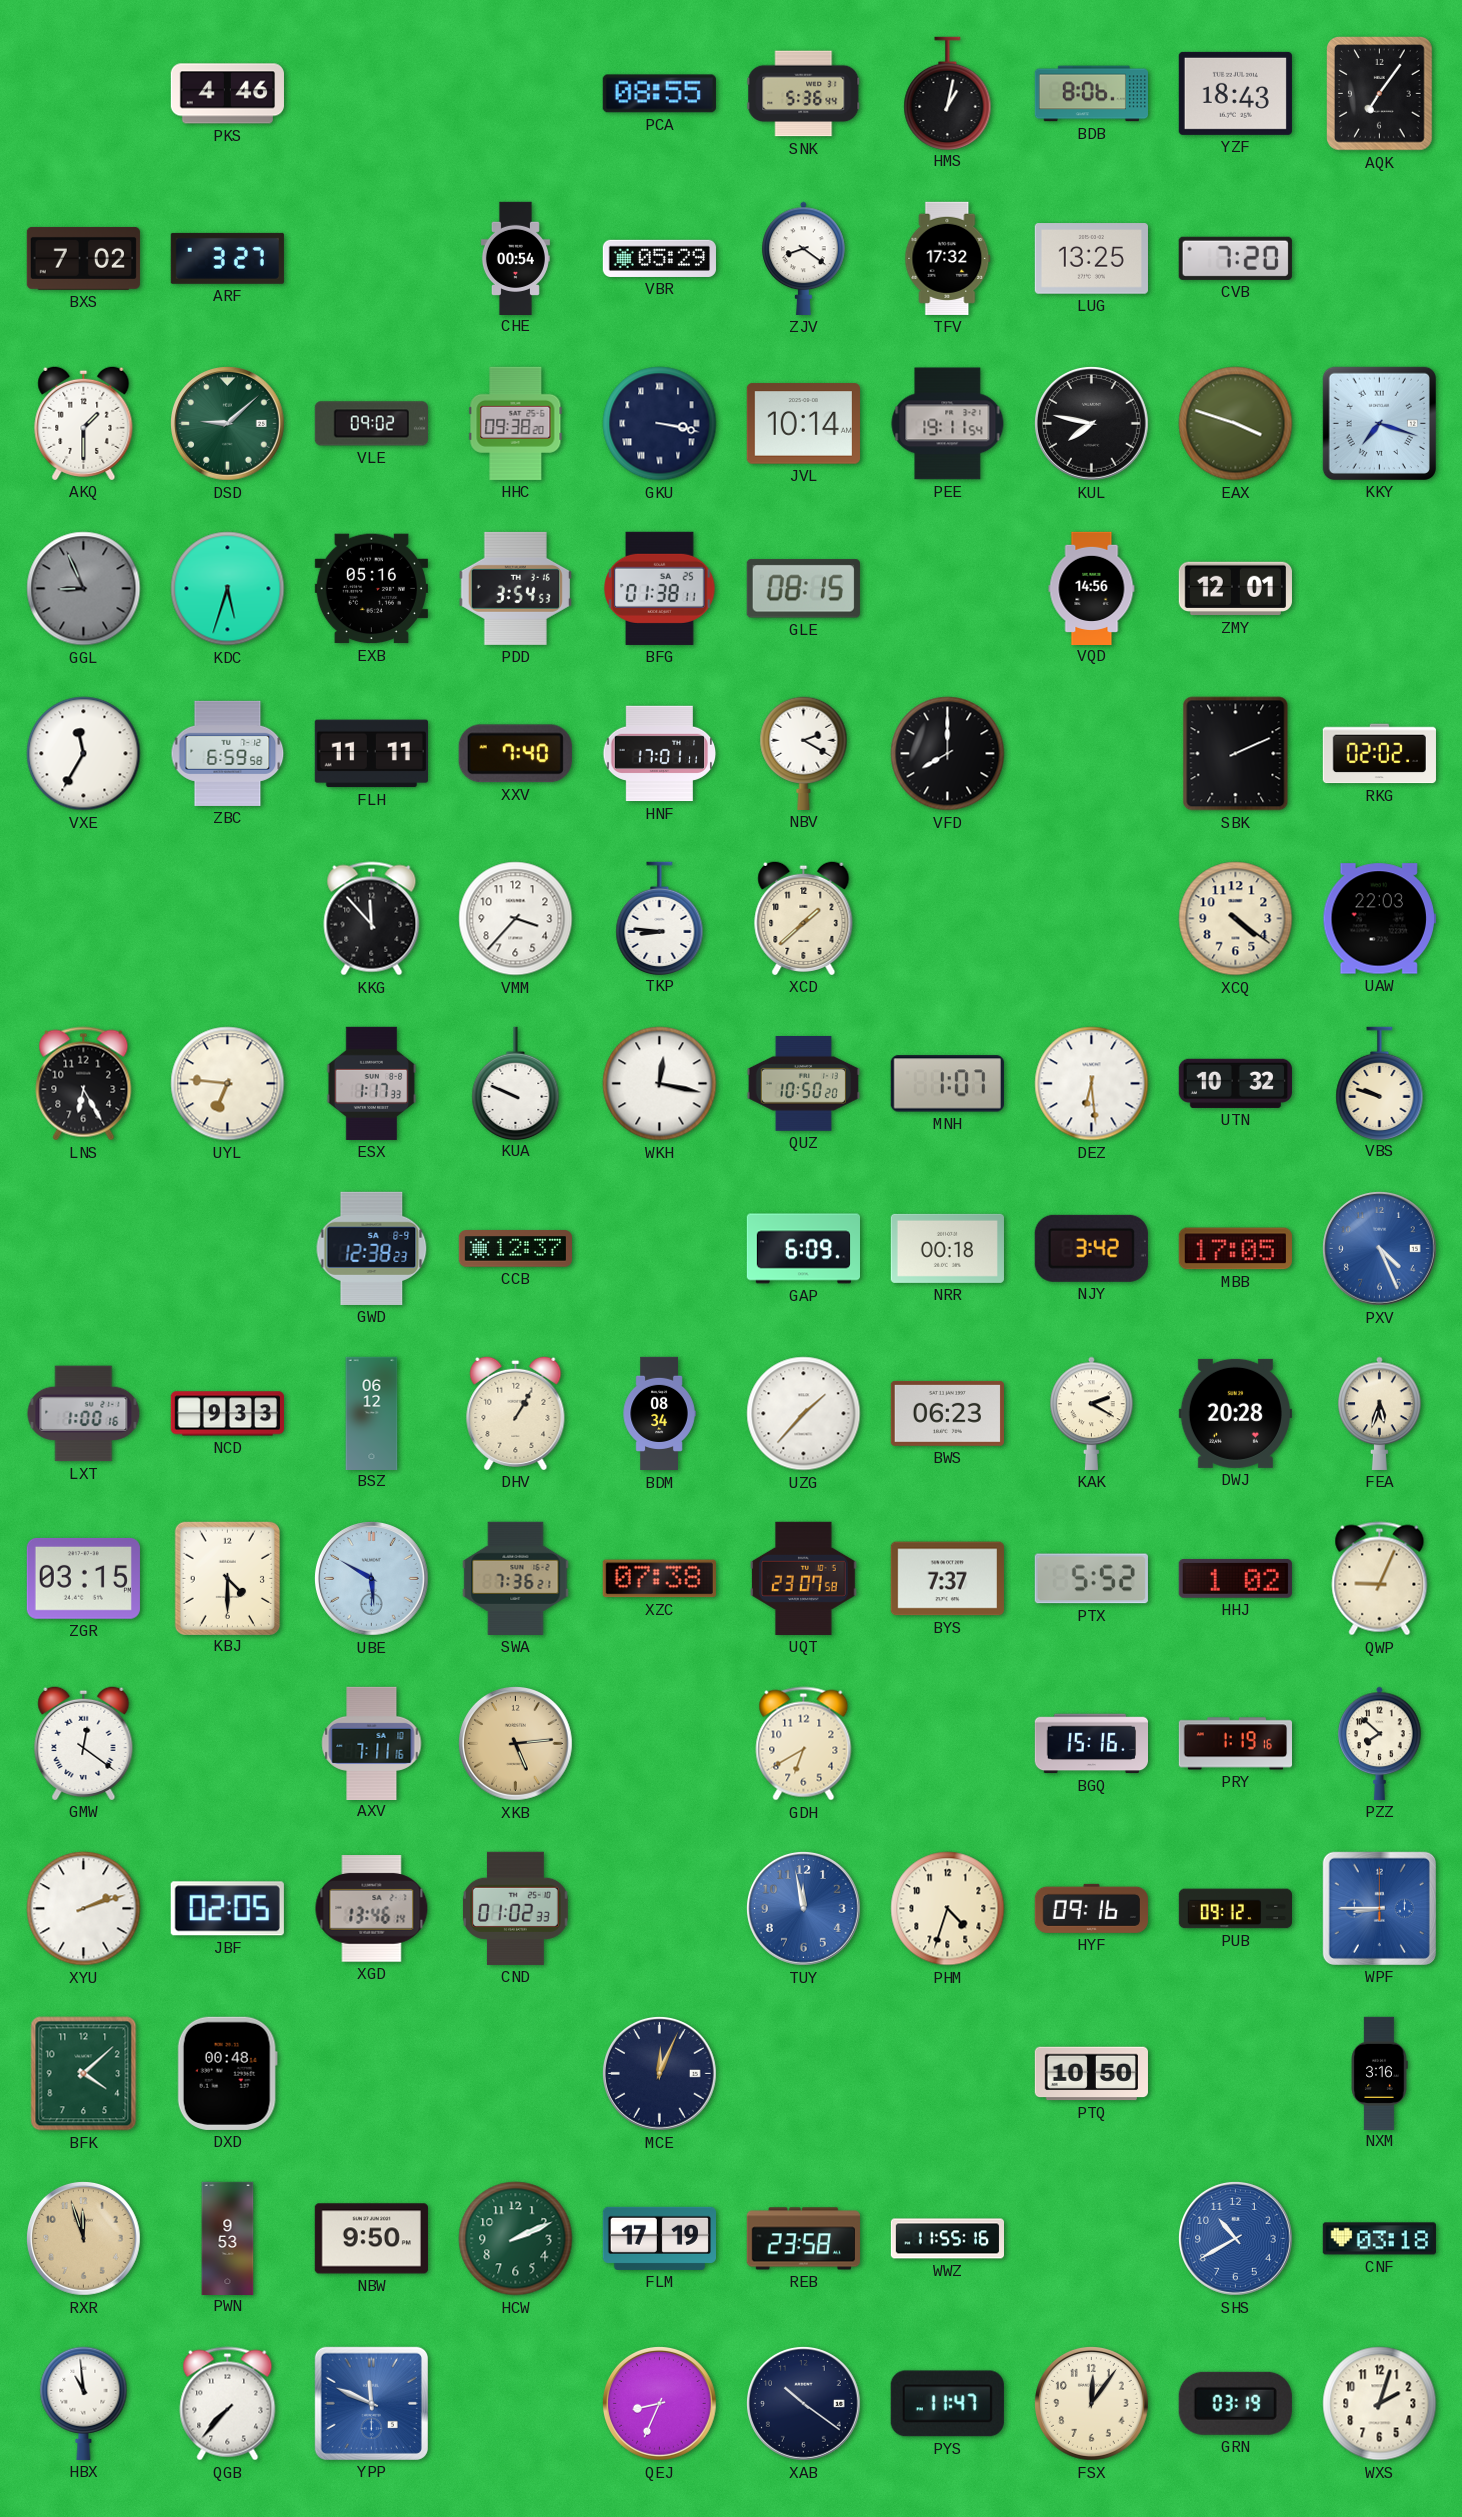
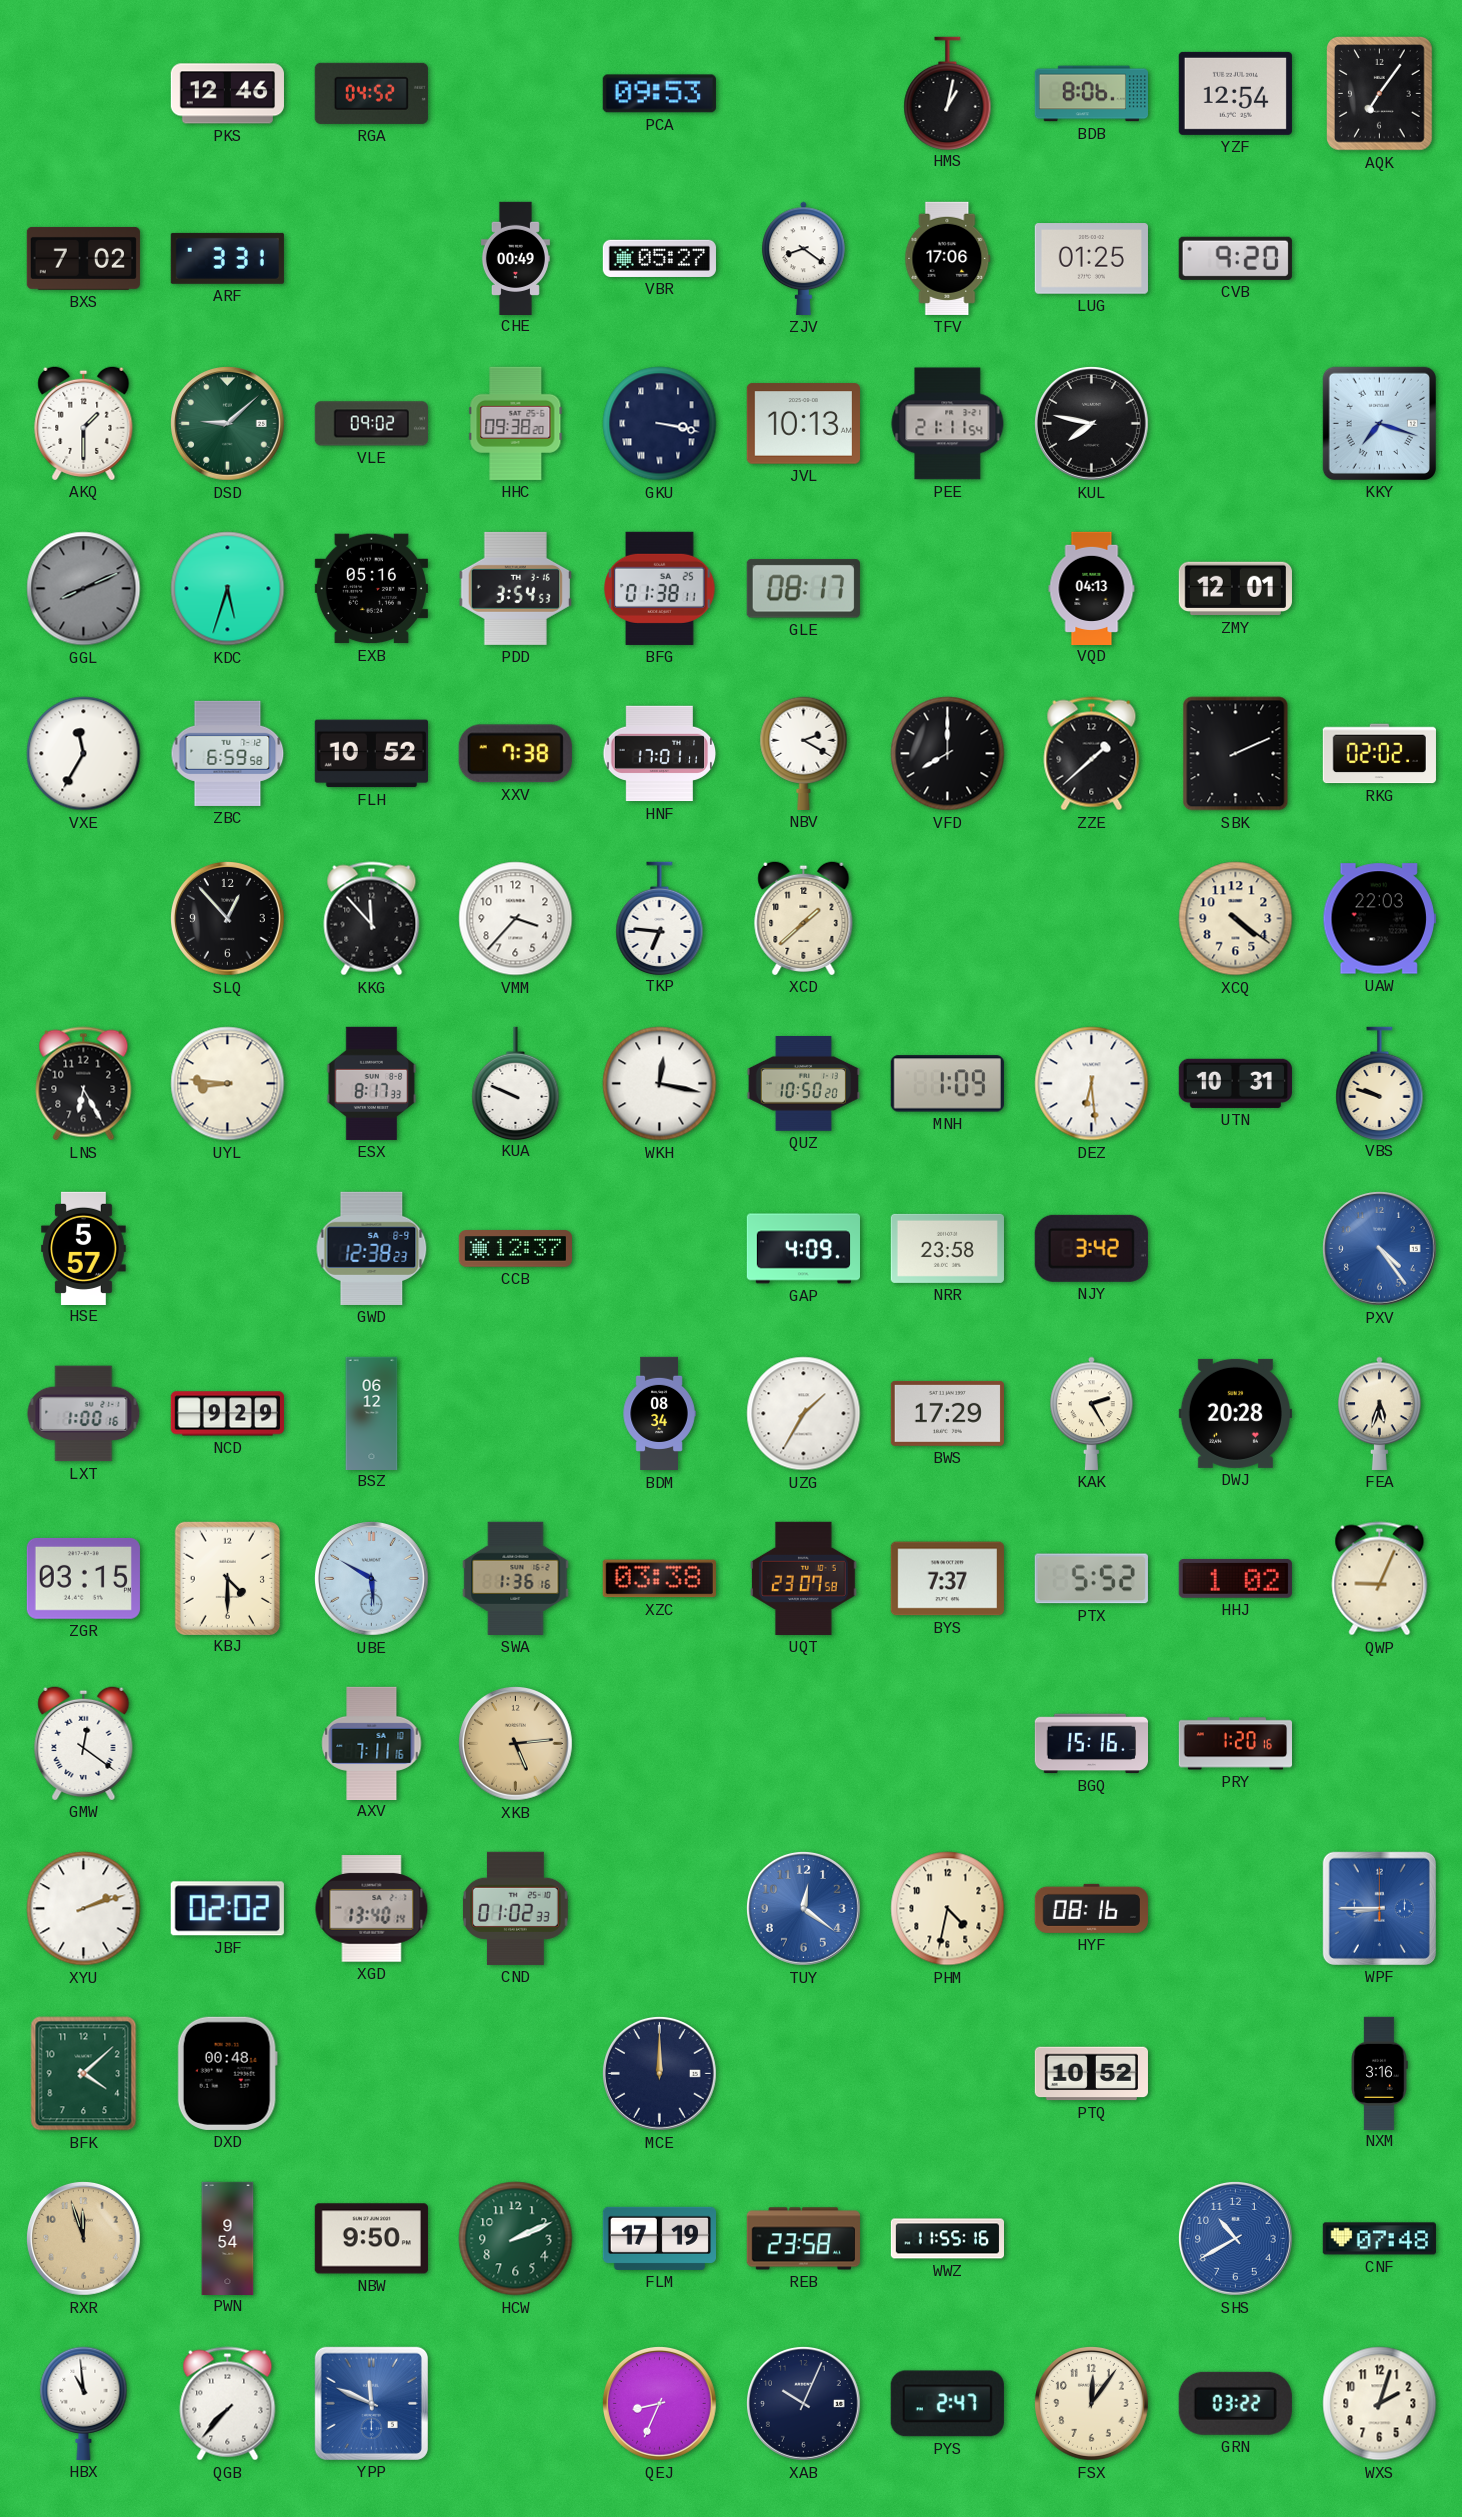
PKS: 4:46 -> 12:46 (227, 94)
RGA: none -> 04:52 (371, 93)
PCA: 08:55 -> 09:53 (659, 94)
SNK: 5:36 -> none (804, 94)
YZF: 18:43 -> 12:54 (1235, 93)
ARF: 3:27 -> 3:31 (227, 258)
CHE: 00:54 -> 00:49 (515, 258)
VBR: 05:29 -> 05:27 (659, 258)
TFV: 17:32 -> 17:06 (948, 258)
LUG: 13:25 -> 01:25 (1091, 259)
CVB: 7:20 -> 9:20 (1235, 258)
JVL: 10:14 -> 10:13 (803, 424)
PEE: 19:11 -> 21:11 (948, 424)
EAX: 3:48 -> none (1236, 424)
GGL: 8:56 -> 8:11 (84, 589)
GLE: 08:15 -> 08:17 (803, 589)
VQD: 14:56 -> 04:13 (1092, 588)
FLH: 11:11 -> 10:52 (371, 754)
XXV: 7:40 -> 7:38 (515, 754)
ZZE: none -> 1:38 (1092, 754)
SLQ: none -> 12:53 (228, 919)
TKP: 8:46 -> 6:46 (660, 918)
UYL: 6:46 -> 8:46 (228, 1084)
ESX: 1:17 -> 8:17 (372, 1083)
MNH: 1:07 -> 1:09 (947, 1084)
UTN: 10:32 -> 10:31 (1235, 1083)
HSE: none -> 5:57 (84, 1248)
GAP: 6:09 -> 4:09 (803, 1249)
NRR: 00:18 -> 23:58 (947, 1248)
MBB: 17:05 -> none (1235, 1249)
PXV: 4:26 -> 4:24 (1380, 1249)
NCD: 9:33 -> 9:29 (227, 1414)
DHV: 1:05 -> none (516, 1413)
UZG: 1:37 -> 1:35 (804, 1414)
BWS: 06:23 -> 17:29 (947, 1413)
KAK: 2:20 -> 2:25 (1092, 1413)
SWA: 7:36 -> 1:36 (516, 1578)
XZC: 07:38 -> 03:38 (659, 1579)
GDH: 6:40 -> none (804, 1744)
PRY: 1:19 -> 1:20 (1235, 1744)
PZZ: 7:52 -> none (1380, 1743)
JBF: 02:05 -> 02:02 (227, 1909)
XGD: 13:46 -> 13:40 (372, 1909)
TUY: 11:58 -> 12:21 (804, 1909)
PHM: 4:33 -> 4:32 (948, 1909)
HYF: 09:16 -> 08:16 (1091, 1908)
PUB: 09:12 -> none (1235, 1909)
MCE: 12:04 -> 12:00 (660, 2074)
PTQ: 10:50 -> 10:52 (1091, 2074)
PWN: 9:53 -> 9:54 (228, 2238)
CNF: 03:18 -> 07:48 (1379, 2239)
XAB: 10:21 -> 10:04 (804, 2404)
PYS: 11:47 -> 2:47 (947, 2404)
GRN: 03:19 -> 03:22 (1235, 2403)
